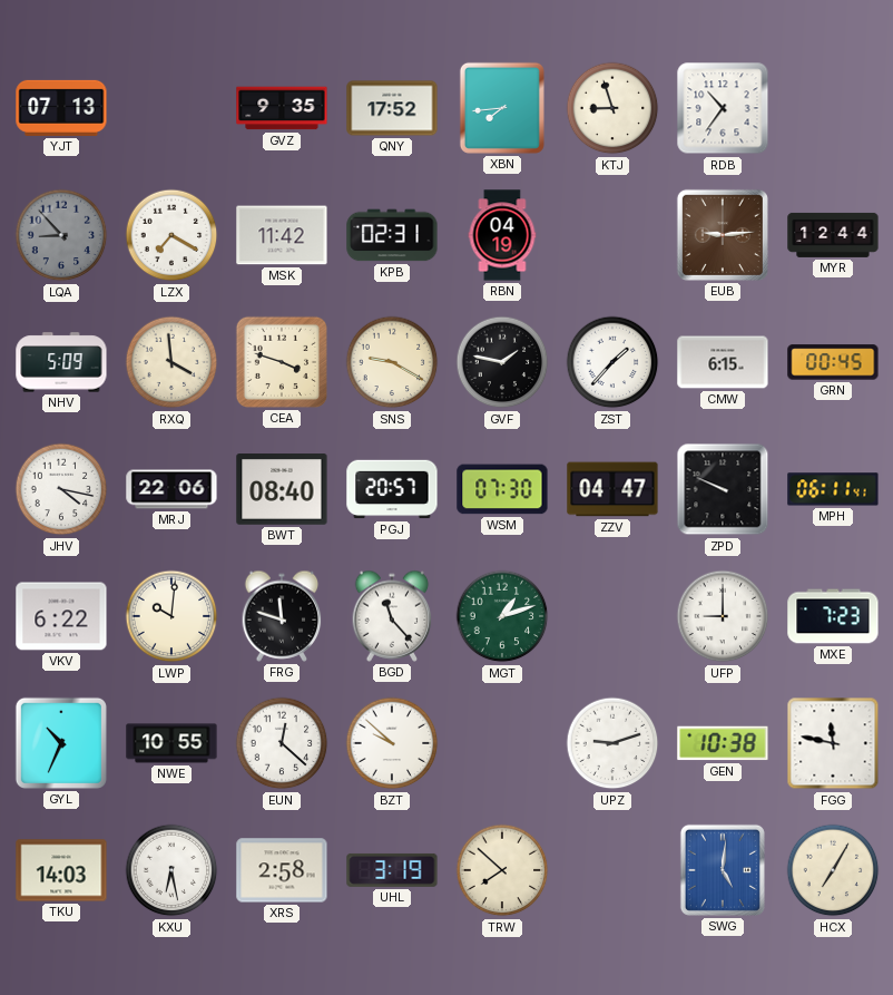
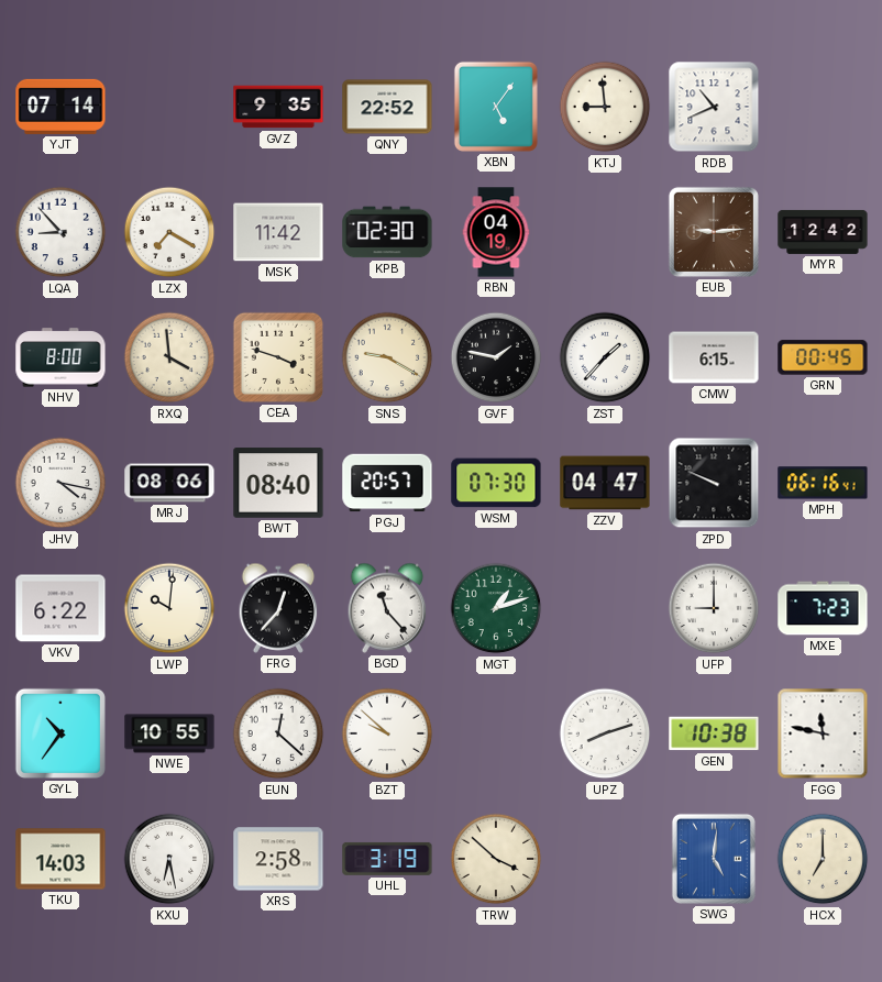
YJT: 07:13 -> 07:14 (60, 107)
QNY: 17:52 -> 22:52 (387, 107)
XBN: 7:44 -> 5:06 (496, 107)
KTJ: 8:57 -> 8:59 (605, 107)
RDB: 10:36 -> 10:41 (714, 107)
LQA dial: grey -> white (60, 232)
KPB: 02:31 -> 02:30 (387, 232)
MYR: 12:44 -> 12:42 (823, 232)
NHV: 5:09 -> 8:00 (60, 357)
MRJ: 22:06 -> 08:06 (169, 483)
MPH: 06:11 -> 06:16 (823, 483)
FRG: 11:48 -> 12:37 (278, 608)
GYL: 10:34 -> 10:36 (60, 733)
UPZ: 9:12 -> 8:12 (605, 733)
TRW: 7:52 -> 3:52 (496, 859)
HCX: 7:05 -> 7:00 (823, 859)
